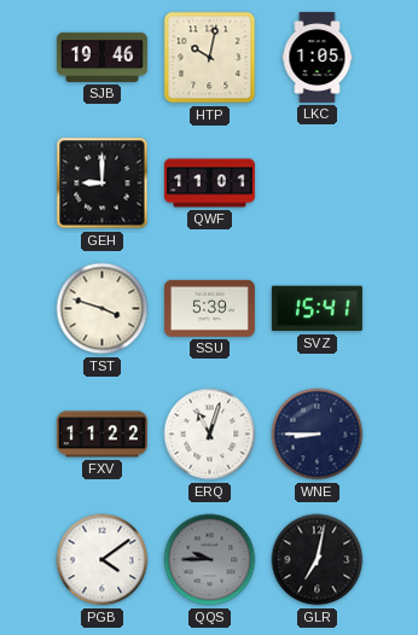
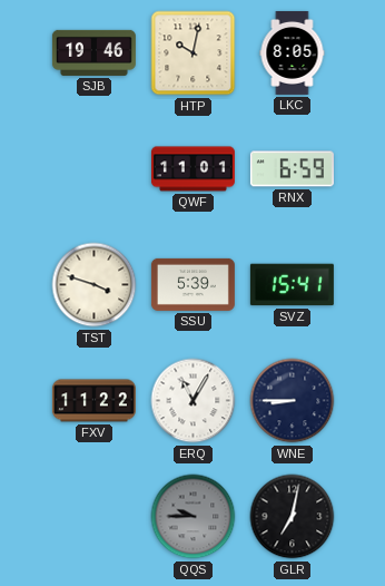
LKC: 1:05 -> 8:05 (293, 52)
GEH: 9:00 -> none (103, 183)
RNX: none -> 6:59 (292, 169)
ERQ: 11:03 -> 11:05 (194, 401)
PGB: 4:09 -> none (103, 560)
